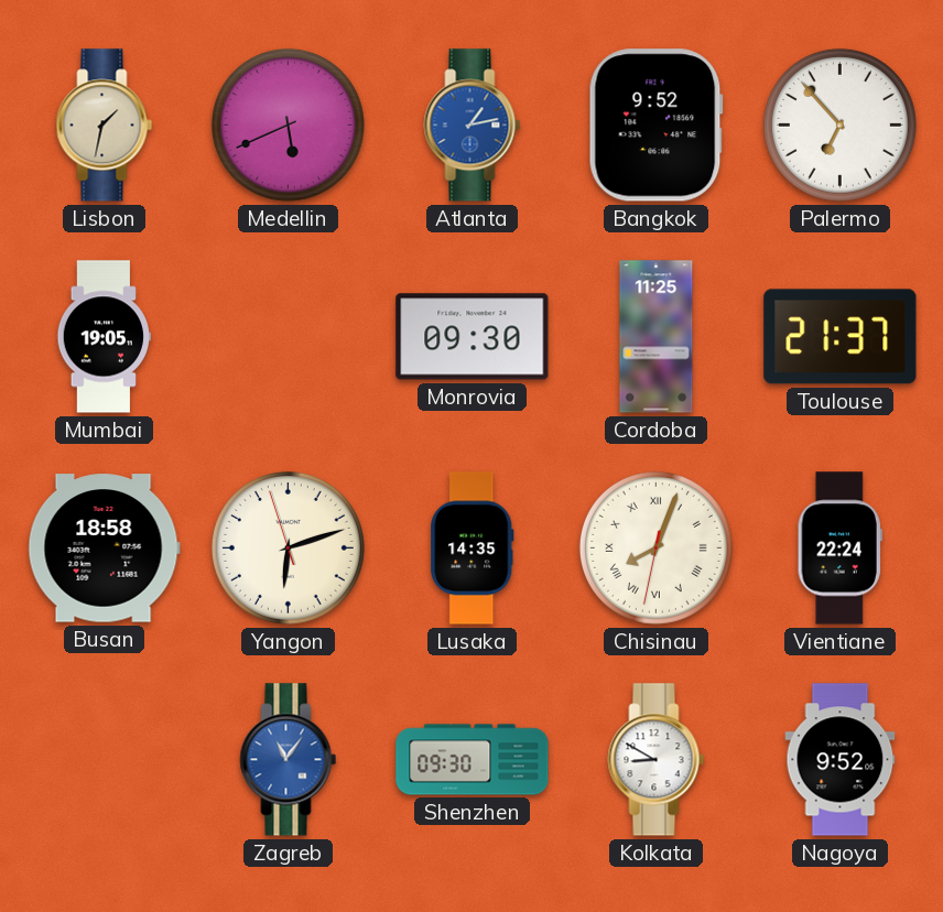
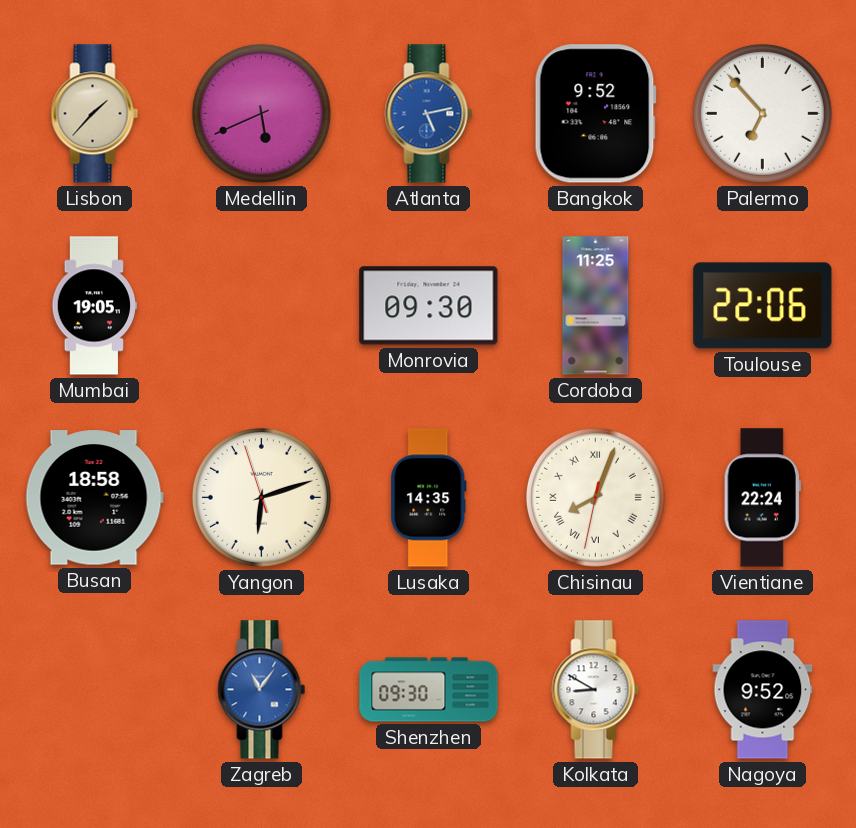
Lisbon: 1:32 -> 1:37 (95, 114)
Atlanta: 1:13 -> 5:13 (429, 114)
Toulouse: 21:37 -> 22:06 (763, 306)
